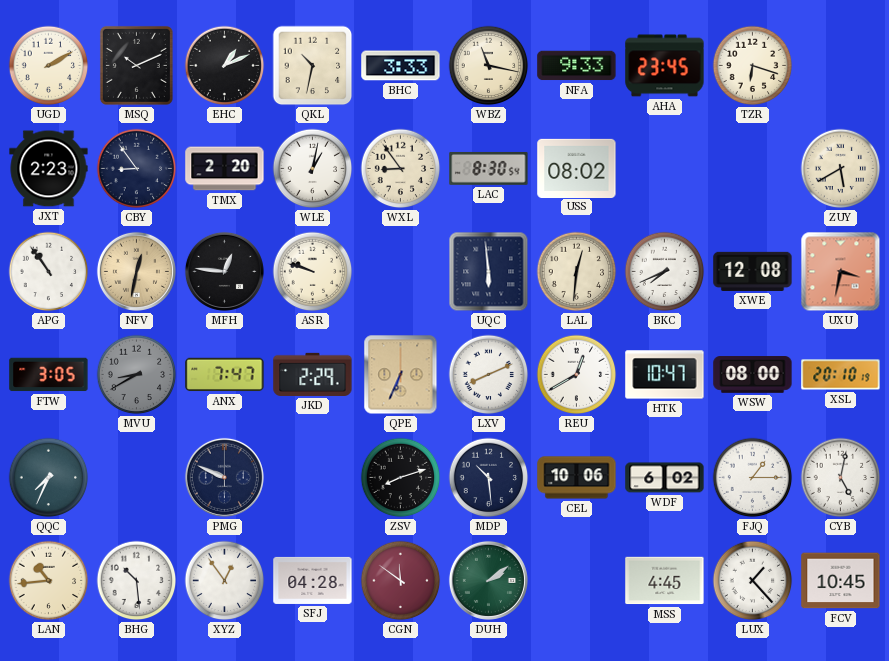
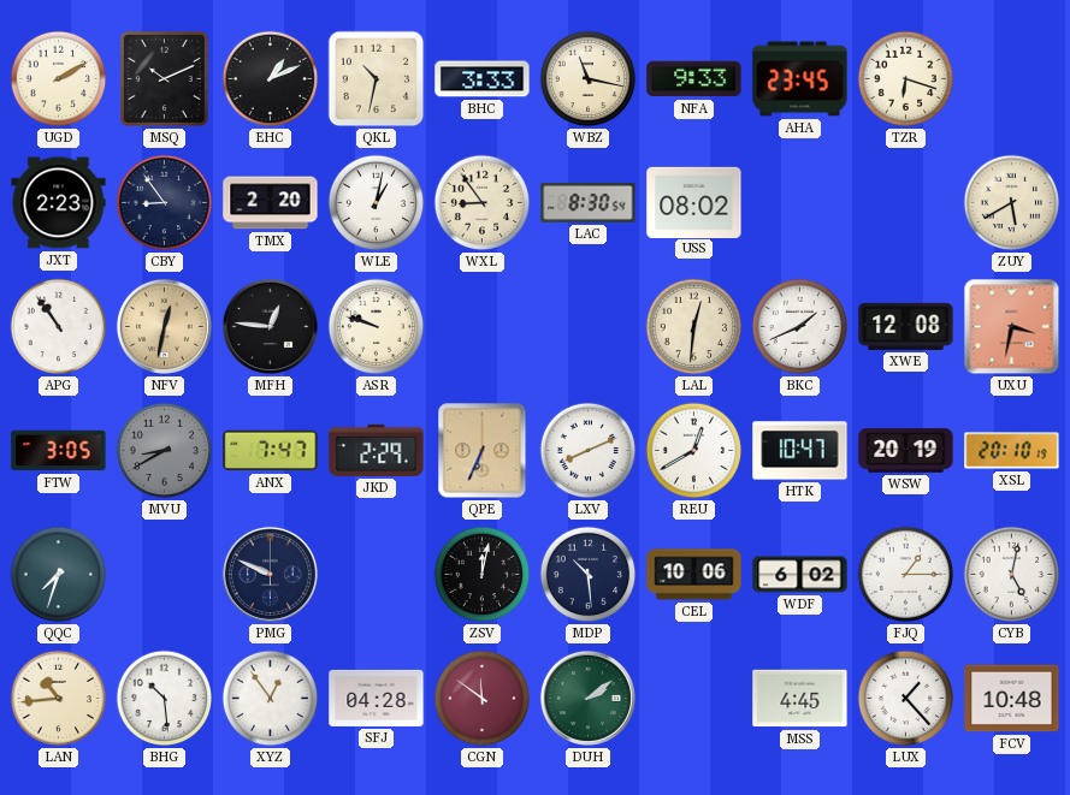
UQC: 5:59 -> none (489, 272)
BKC: 7:41 -> 1:41 (800, 327)
WSW: 08:00 -> 20:19 (906, 451)
QQC: 7:34 -> 7:33 (59, 575)
ZSV: 8:12 -> 12:02 (483, 575)
FCV: 10:45 -> 10:48 (1012, 699)
